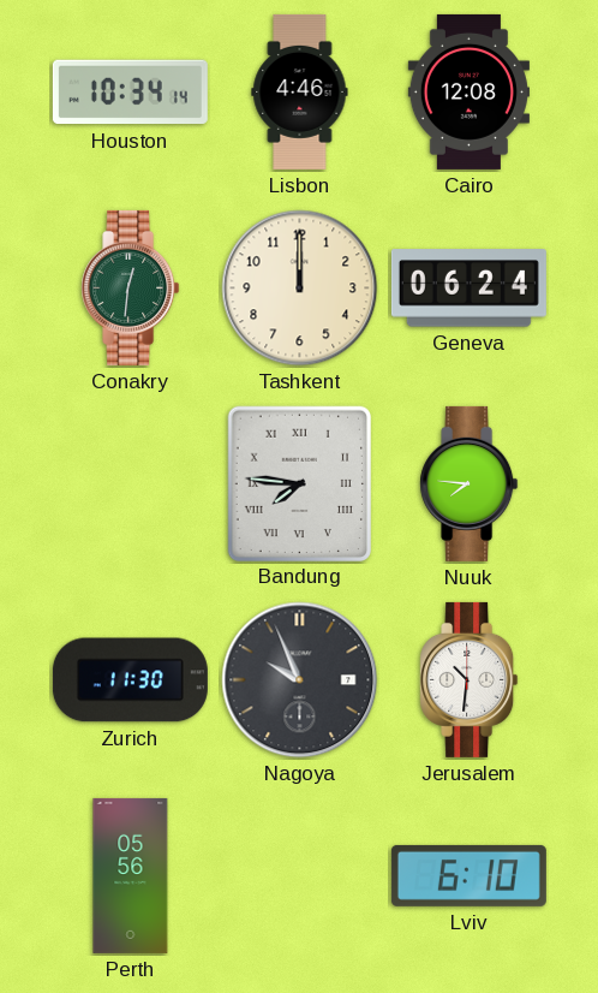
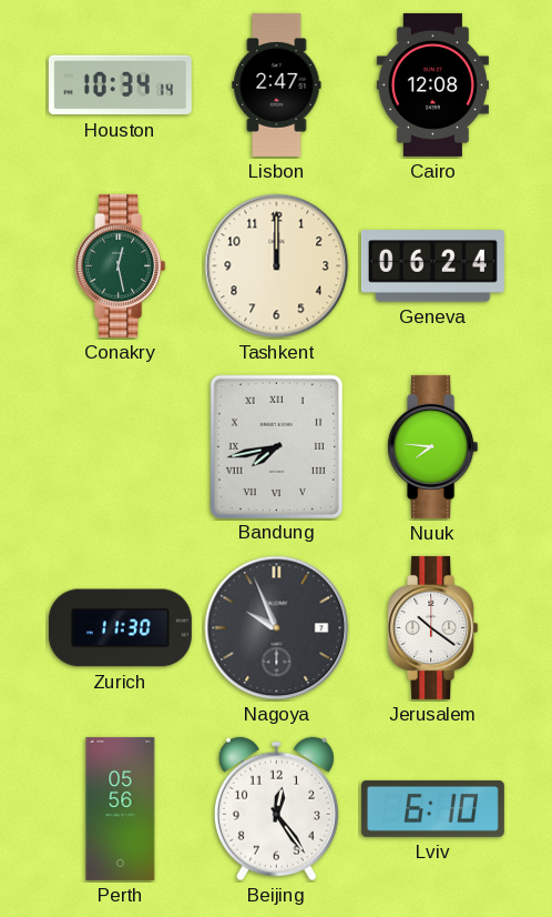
Lisbon: 4:46 -> 2:47 (277, 84)
Conakry: 12:31 -> 12:28 (121, 265)
Bandung: 7:46 -> 7:43 (276, 446)
Jerusalem: 10:31 -> 10:21 (433, 627)
Beijing: none -> 12:24 (276, 809)
